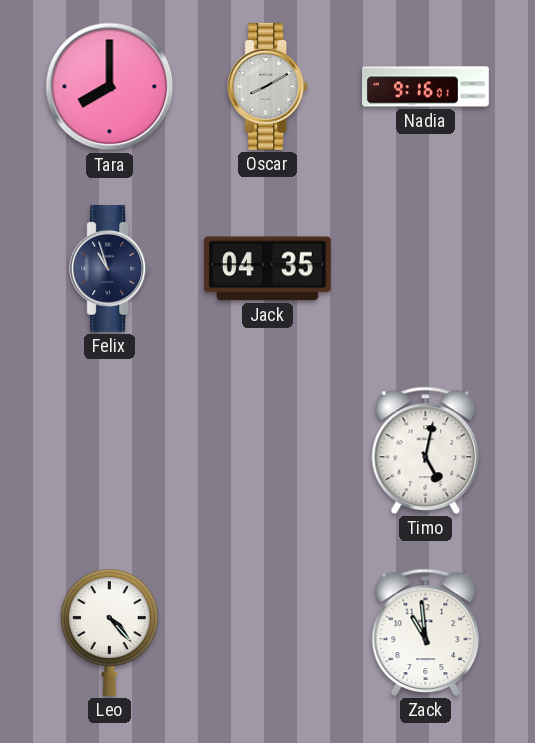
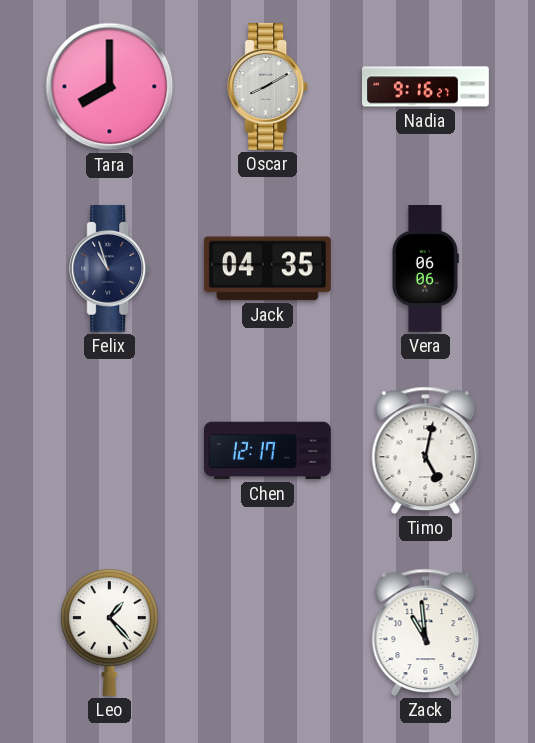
Nadia: 9:16:01 -> 9:16:27 (426, 87)
Vera: none -> 06:06 (425, 269)
Chen: none -> 12:17 (267, 451)
Leo: 4:23 -> 1:23 (109, 632)
